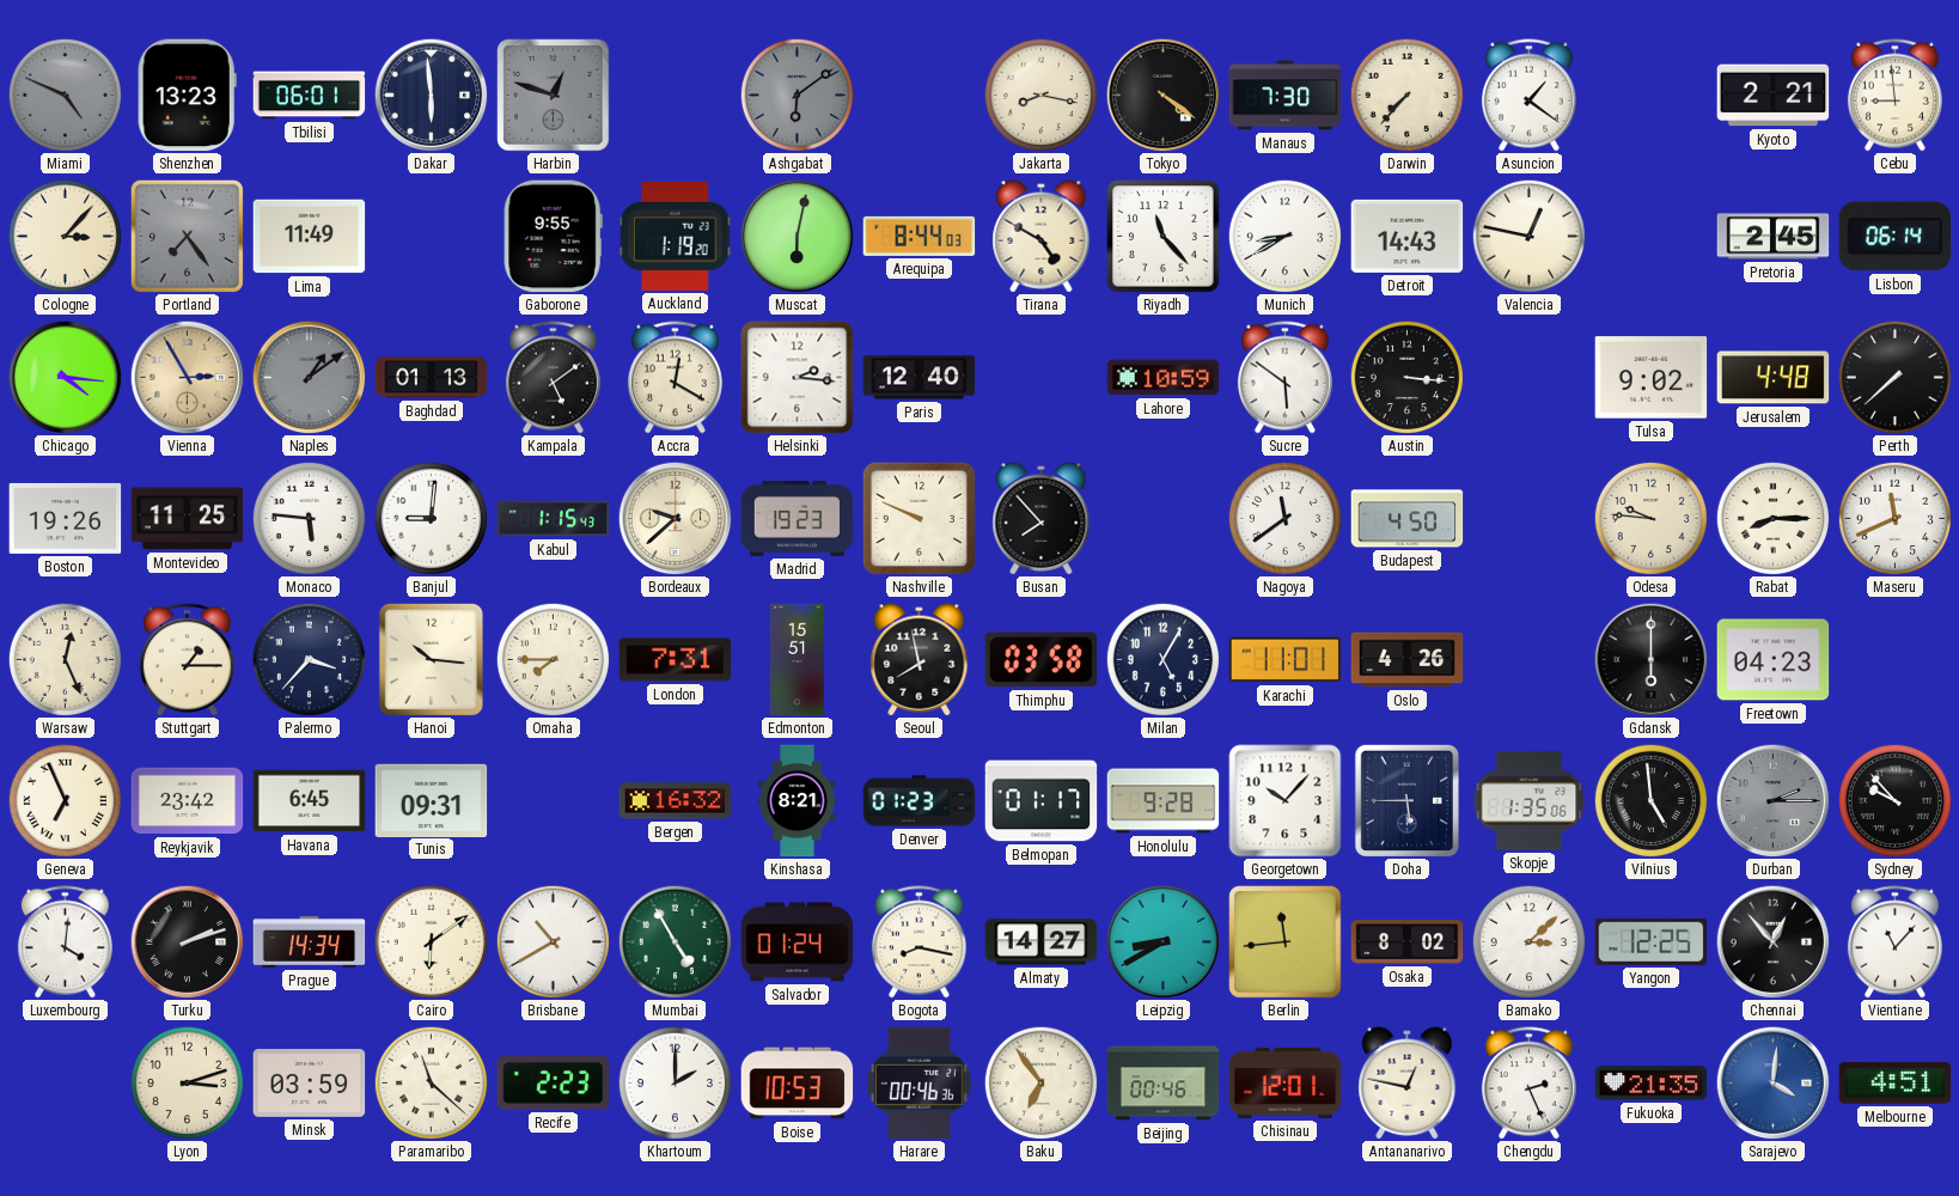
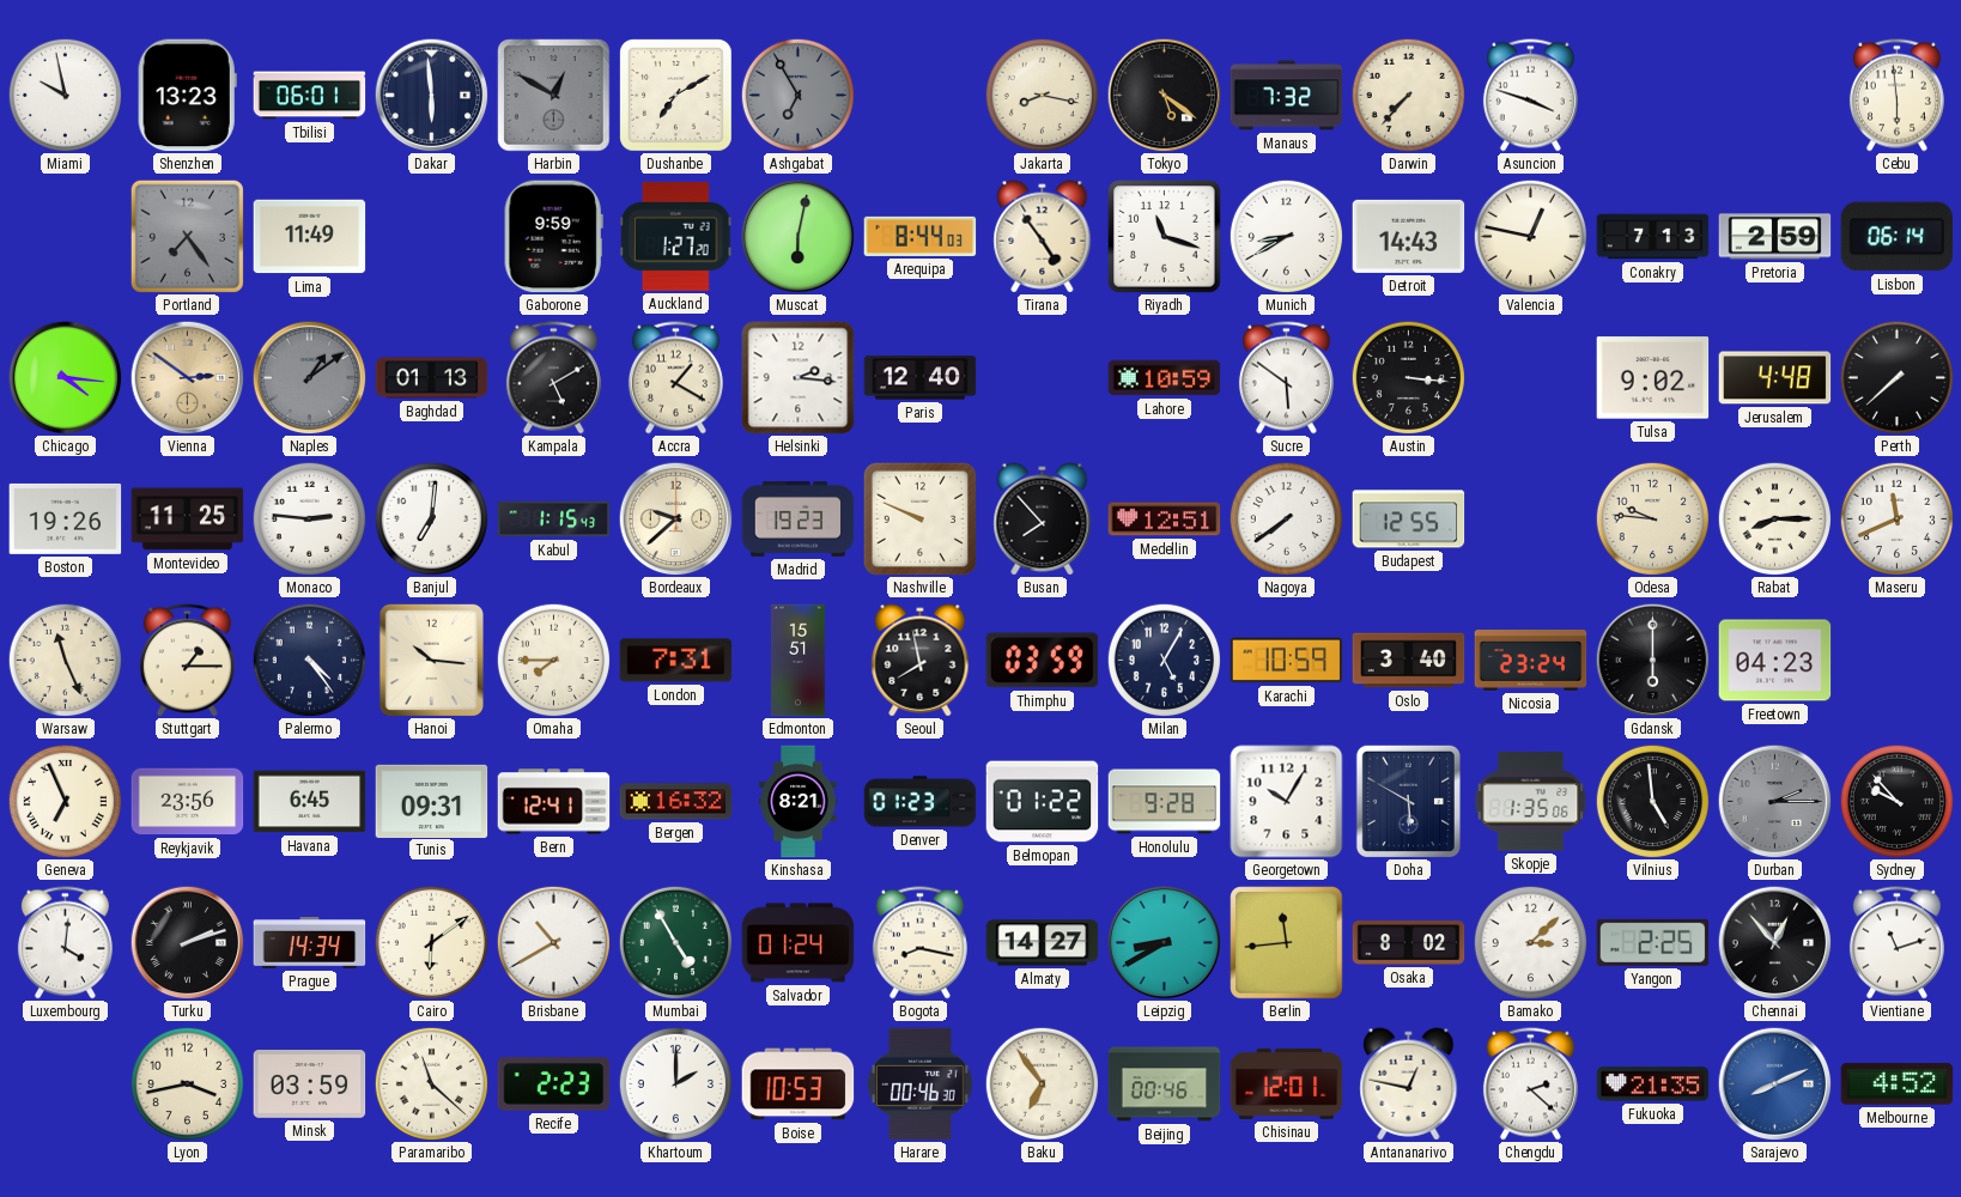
Miami: 4:49 -> 9:58 (65, 95)
Miami dial: grey -> white (65, 95)
Harbin: 12:48 -> 12:50 (554, 96)
Dushanbe: none -> 7:10 (676, 96)
Ashgabat: 6:09 -> 6:55 (797, 95)
Tokyo: 4:21 -> 5:21 (1164, 95)
Manaus: 7:30 -> 7:32 (1287, 96)
Asuncion: 1:21 -> 3:48 (1530, 96)
Kyoto: 2:21 -> none (1774, 96)
Cebu: 8:59 -> 5:59 (1896, 96)
Cologne: 3:07 -> none (65, 236)
Gaborone: 9:55 -> 9:59 (553, 237)
Auckland: 1:19 -> 1:27 (676, 236)
Tirana: 4:50 -> 4:54 (1043, 237)
Riyadh: 11:23 -> 11:18 (1165, 237)
Conakry: none -> 7:13 (1653, 237)
Pretoria: 2:45 -> 2:59 (1775, 237)
Vienna: 2:55 -> 2:51 (187, 377)
Kampala: 5:09 -> 5:10 (553, 378)
Accra: 12:20 -> 1:20 (675, 378)
Monaco: 5:46 -> 2:46 (309, 518)
Banjul: 9:01 -> 7:01 (431, 518)
Medellin: none -> 12:51 (1165, 519)
Nagoya: 11:39 -> 7:39 (1286, 518)
Budapest: 4:50 -> 12:55 (1409, 519)
Warsaw: 12:26 -> 11:26 (65, 660)
Palermo: 3:37 -> 4:24 (309, 660)
Thimphu: 03:58 -> 03:59 (1043, 661)
Karachi: 11:01 -> 10:59 (1287, 661)
Oslo: 4:26 -> 3:40 (1409, 661)
Nicosia: none -> 23:24 (1531, 661)
Reykjavik: 23:42 -> 23:56 (188, 802)
Bern: none -> 12:41 (554, 802)
Belmopan: 01:17 -> 01:22 (1043, 802)
Georgetown: 10:07 -> 10:05 (1287, 802)
Doha: 5:45 -> 5:50 (1408, 801)
Yangon: 12:25 -> 2:25 (1653, 942)
Vientiane: 11:07 -> 11:12 (1896, 943)
Lyon: 3:12 -> 3:43 (187, 1083)
Harare: 00:46:36 -> 00:46:30 (919, 1084)
Chengdu: 2:26 -> 2:22 (1530, 1084)
Sarajevo: 4:01 -> 8:11 (1774, 1083)
Melbourne: 4:51 -> 4:52 (1898, 1084)
